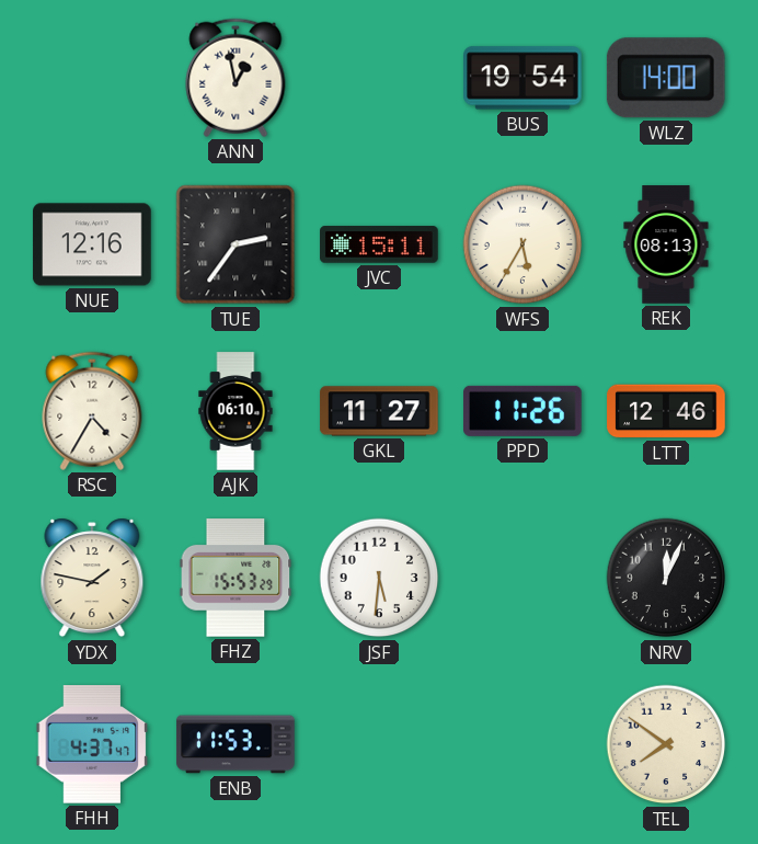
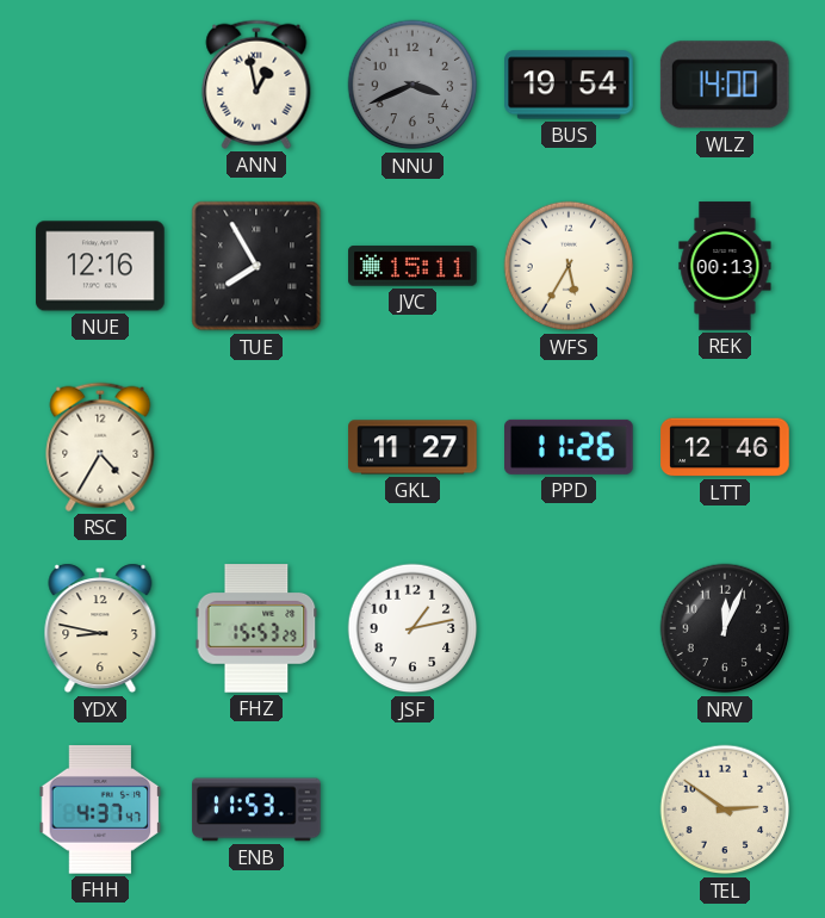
NNU: none -> 3:41 (412, 85)
TUE: 2:36 -> 7:55 (256, 266)
REK: 08:13 -> 00:13 (725, 266)
AJK: 06:10 -> none (236, 411)
YDX: 1:47 -> 8:47 (100, 628)
JSF: 5:31 -> 1:13 (412, 628)
TEL: 7:51 -> 2:51 (725, 810)
